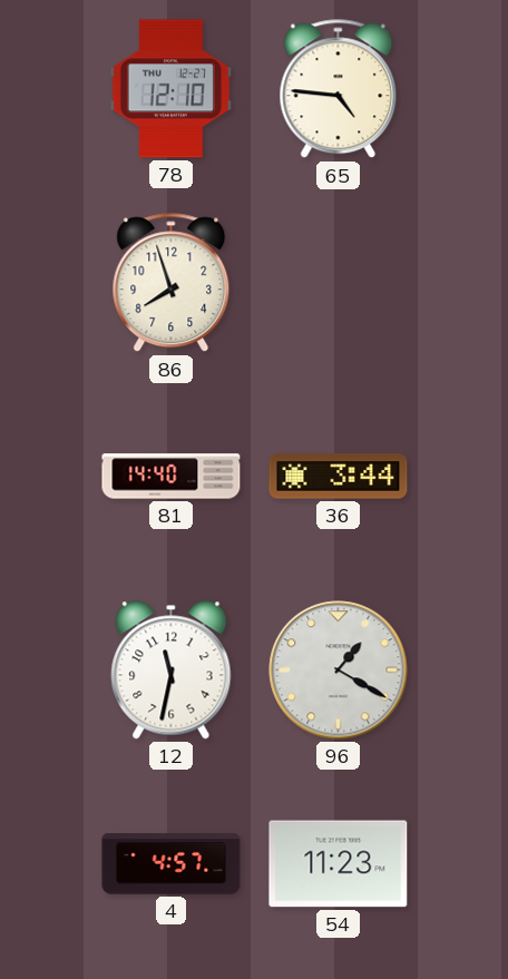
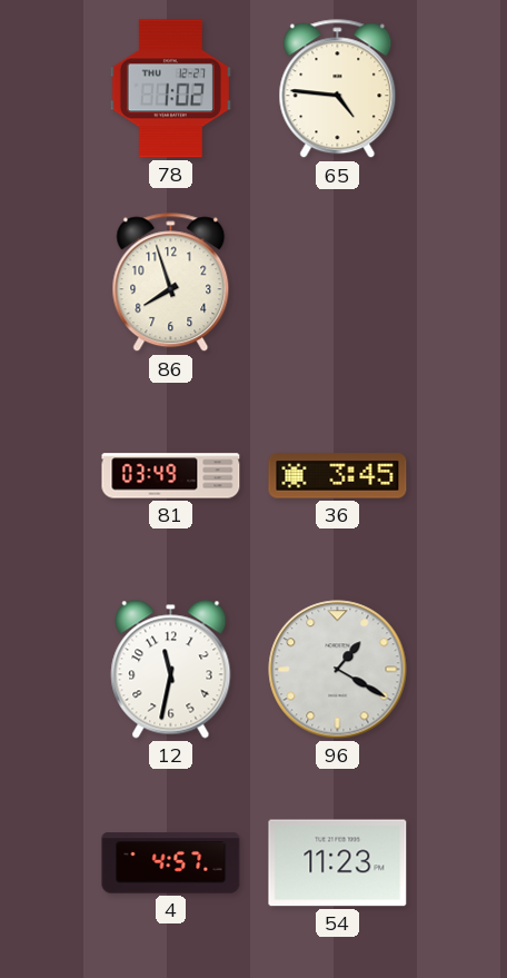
78: 12:10 -> 1:02 (170, 89)
81: 14:40 -> 03:49 (171, 476)
36: 3:44 -> 3:45 (338, 476)
